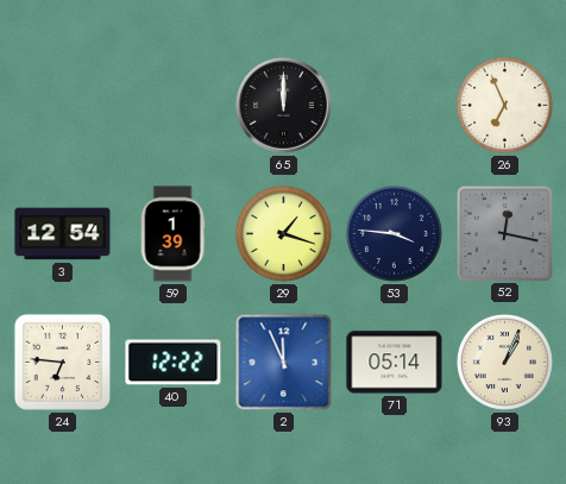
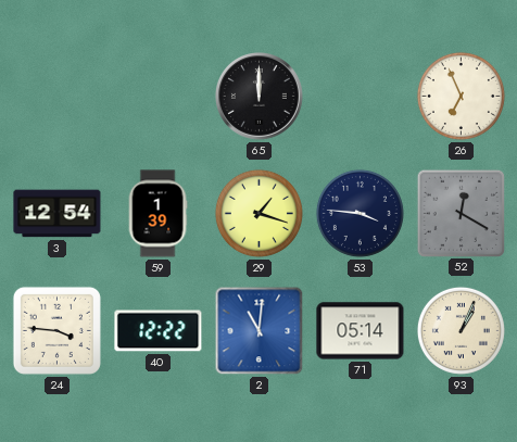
52: 12:17 -> 12:20 (461, 213)
24: 6:46 -> 3:46 (56, 330)
2: 11:56 -> 11:01 (260, 331)
